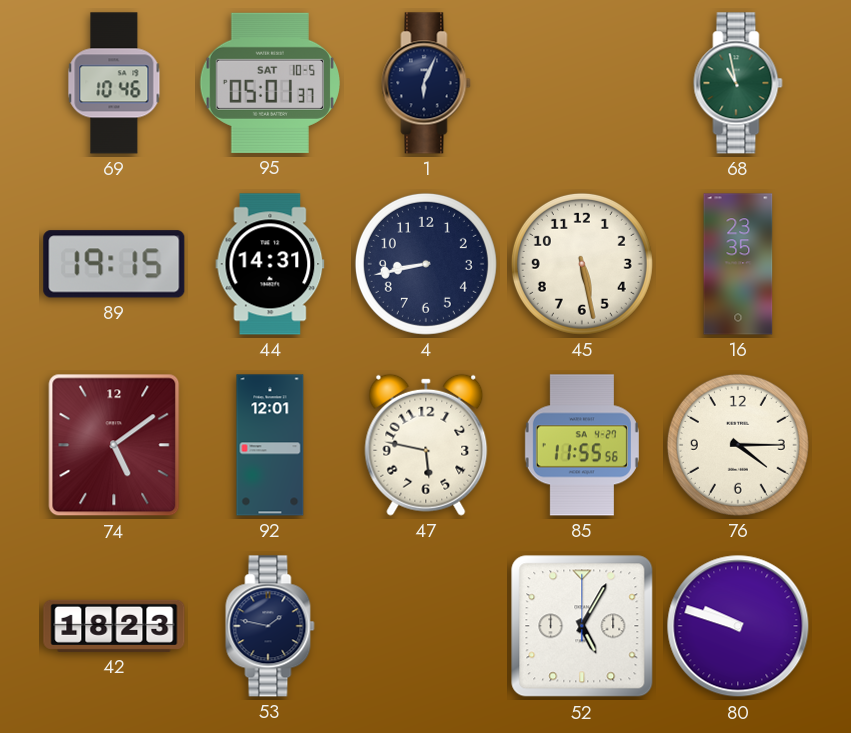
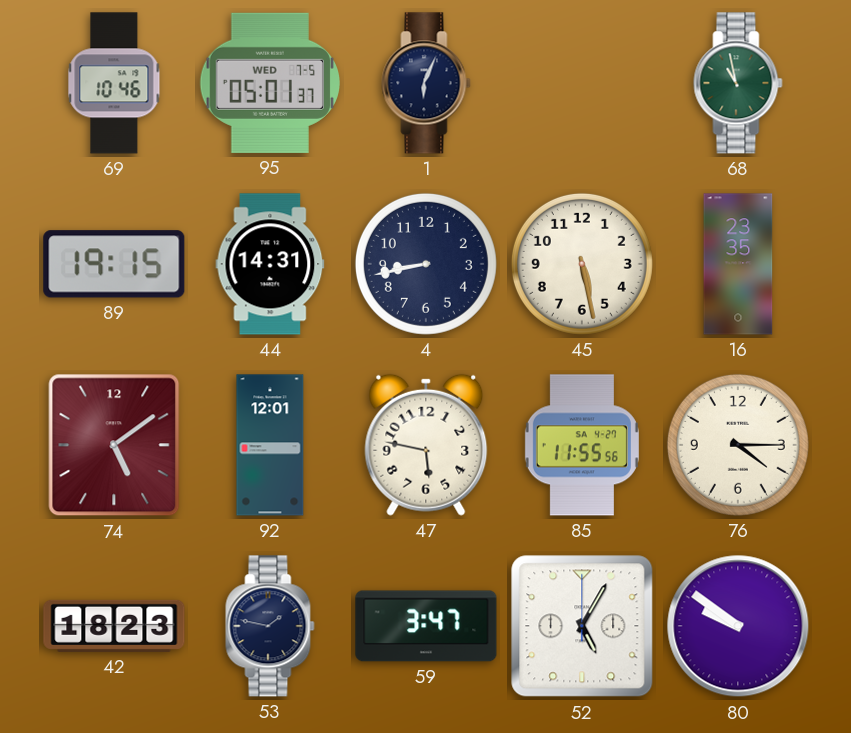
95 date: SAT 10-5 -> WED 7-5 (269, 83)
59: none -> 3:47 (426, 626)
80: 9:48 -> 9:51 (738, 626)
